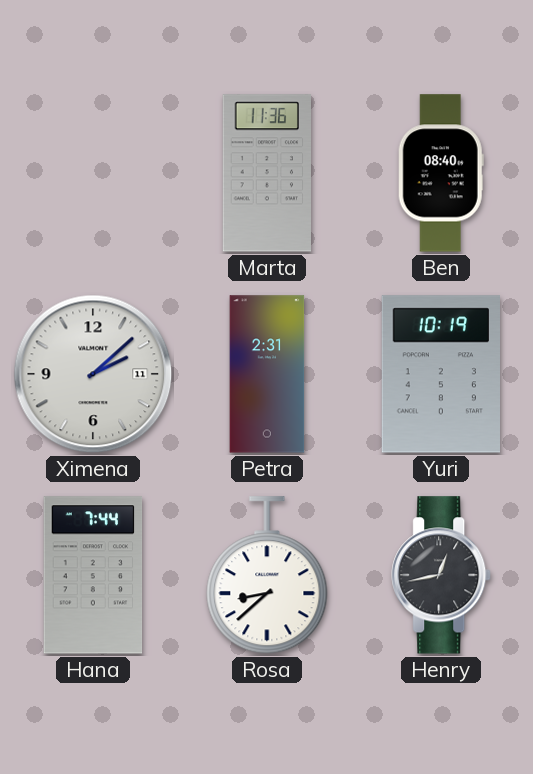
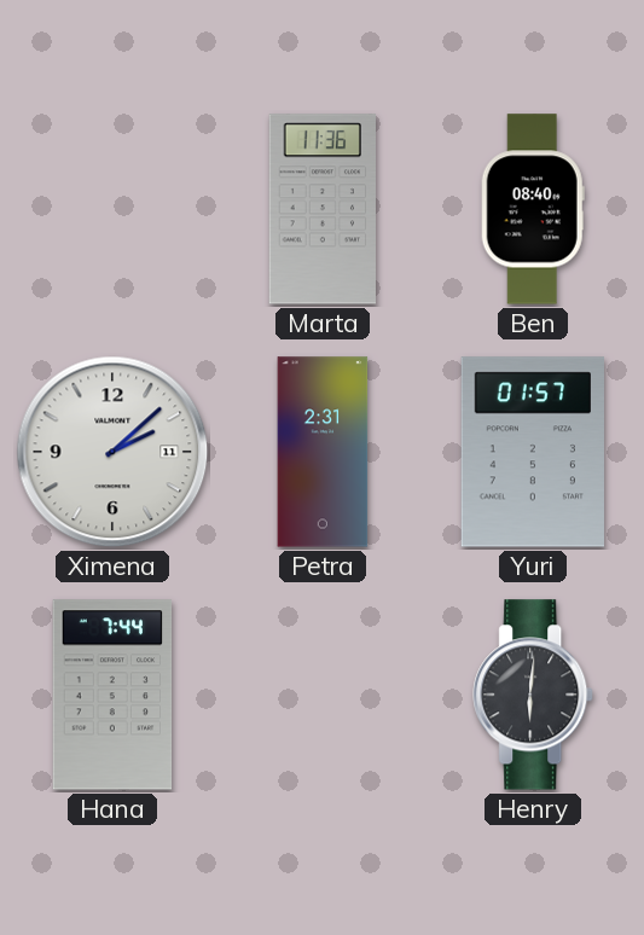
Yuri: 10:19 -> 01:57 (532, 452)
Rosa: 8:38 -> none (267, 576)
Henry: 12:43 -> 6:01 (534, 695)
